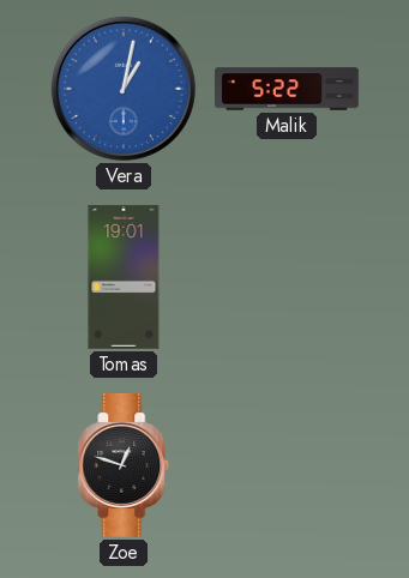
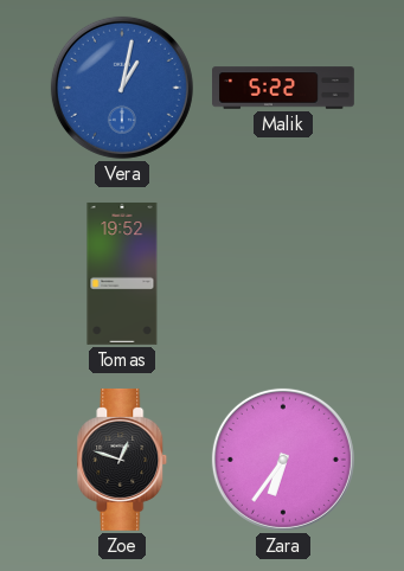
Tomas: 19:01 -> 19:52 (122, 274)
Zara: none -> 6:36 (283, 460)
